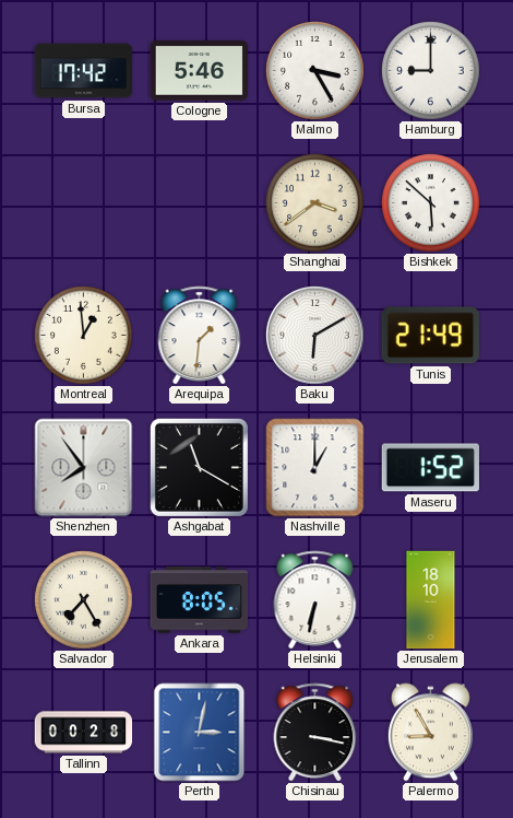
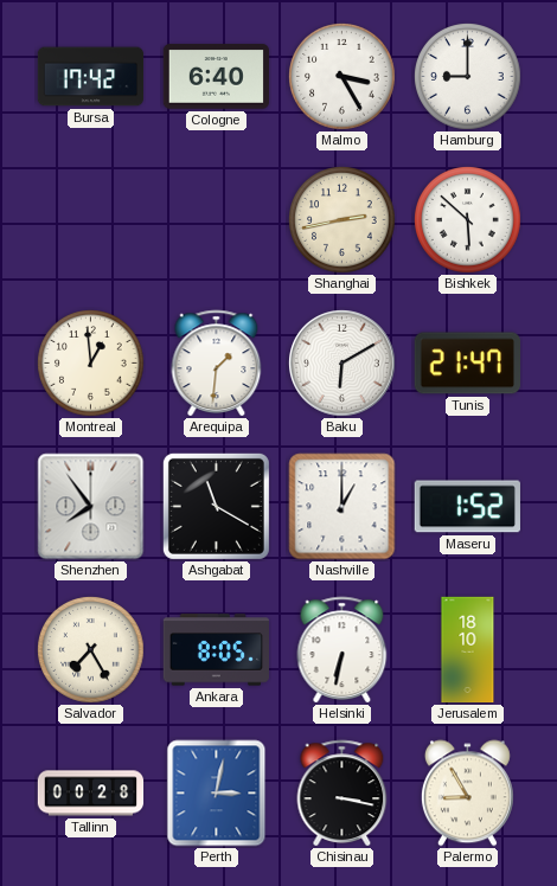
Cologne: 5:46 -> 6:40 (216, 77)
Shanghai: 3:39 -> 2:43 (342, 220)
Tunis: 21:49 -> 21:47 (467, 364)
